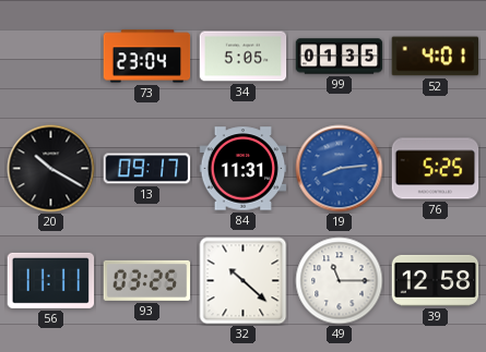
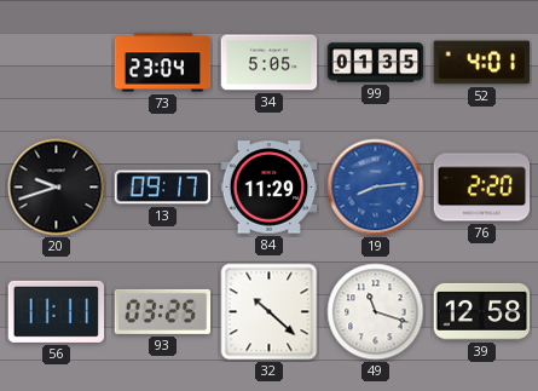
20: 10:20 -> 9:42 (57, 188)
84: 11:31 -> 11:29 (270, 188)
76: 5:25 -> 2:20 (482, 188)
49: 11:15 -> 11:18 (376, 312)
